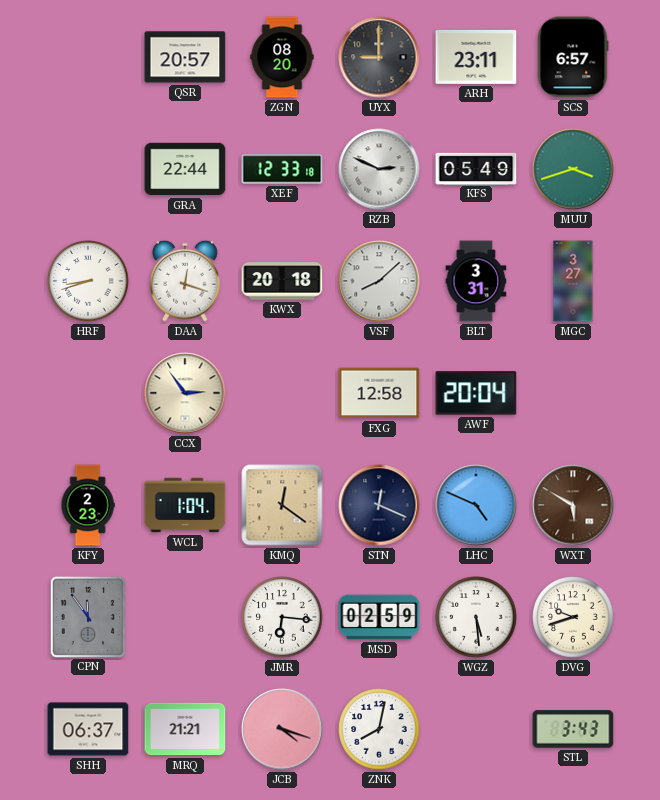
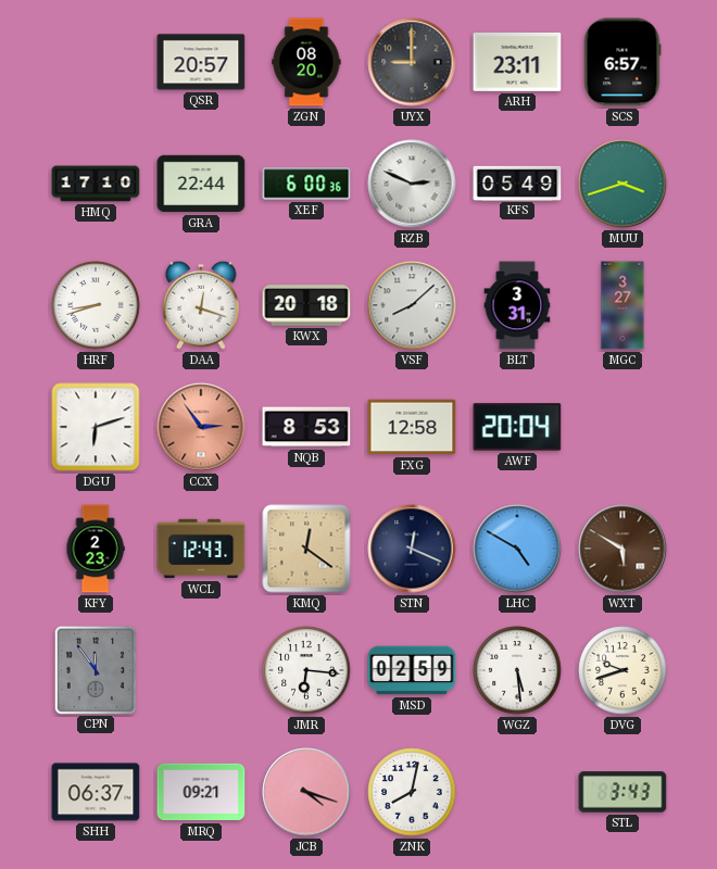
HMQ: none -> 17:10 (96, 184)
XEF: 12:33 -> 6:00 (306, 184)
DGU: none -> 6:12 (96, 427)
CCX dial: cream -> salmon (201, 427)
NQB: none -> 8:53 (306, 427)
WCL: 1:04 -> 12:43 (201, 549)
LHC: 4:49 -> 4:50 (517, 549)
MRQ: 21:21 -> 09:21 (201, 792)
